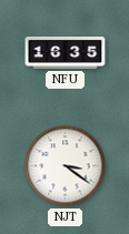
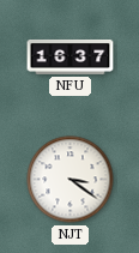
NFU: 16:35 -> 16:37 (71, 56)
